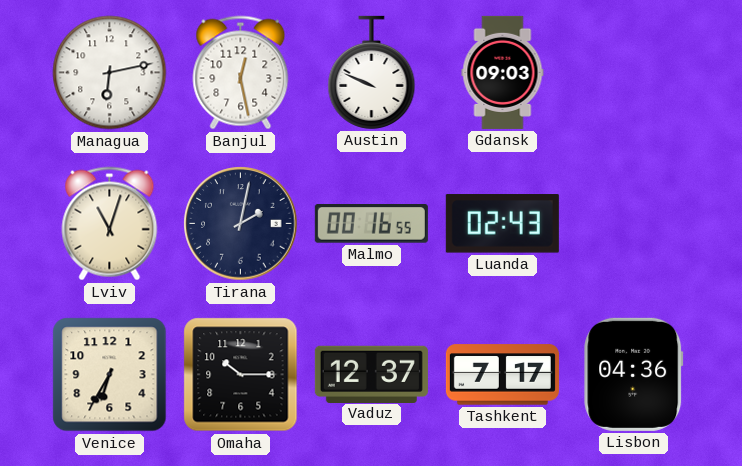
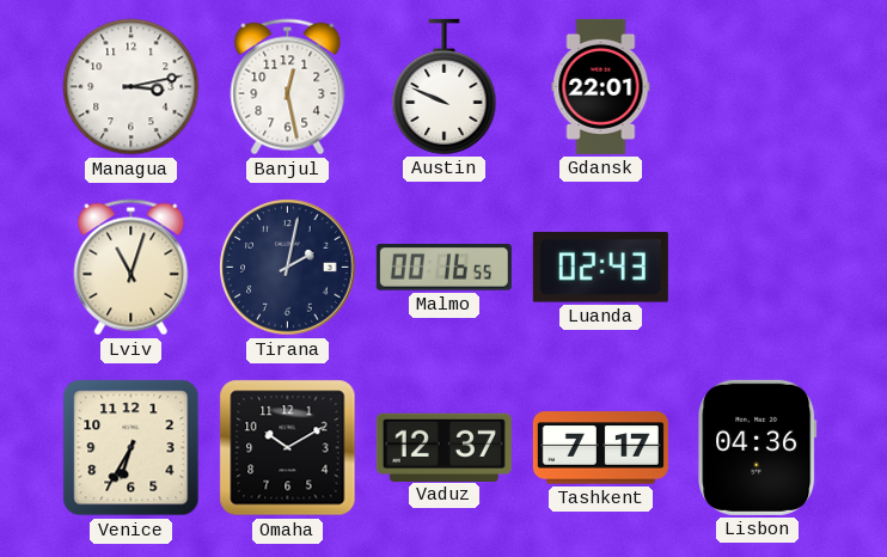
Managua: 6:13 -> 3:13 (131, 87)
Gdansk: 09:03 -> 22:01 (601, 86)
Omaha: 10:15 -> 10:10 (288, 448)
